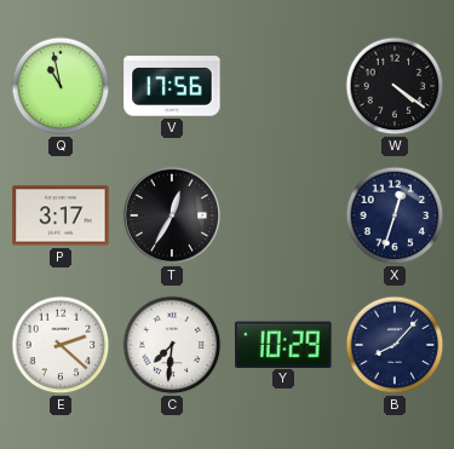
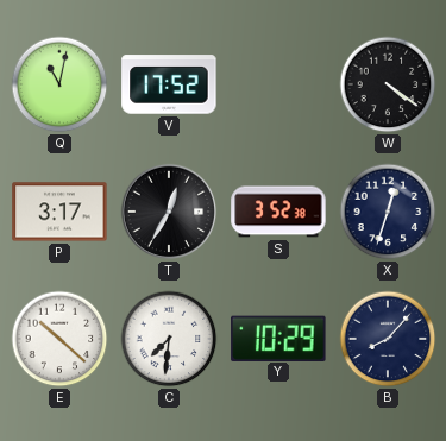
Q: 10:58 -> 11:02 (59, 84)
V: 17:56 -> 17:52 (169, 84)
S: none -> 3:52 (278, 212)
E: 2:22 -> 10:22 (59, 339)
